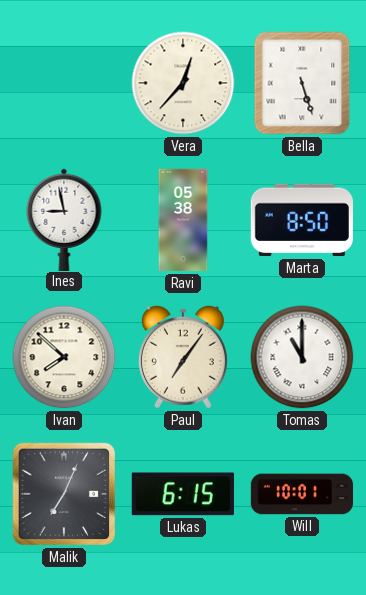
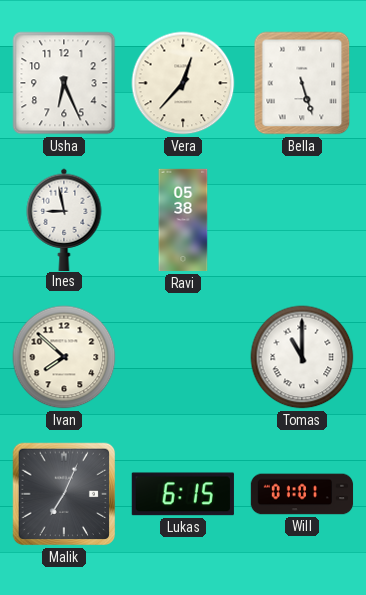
Usha: none -> 6:26 (64, 83)
Marta: 8:50 -> none (302, 220)
Paul: 7:06 -> none (183, 357)
Will: 10:01 -> 01:01 (302, 494)
